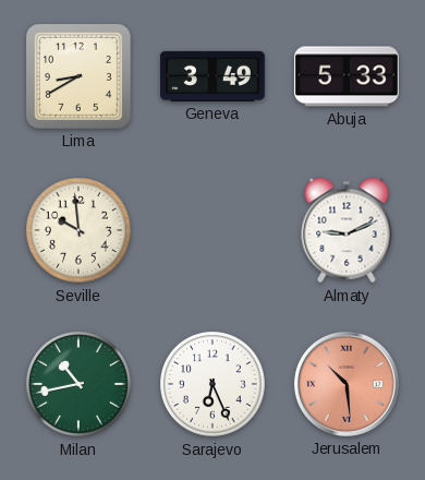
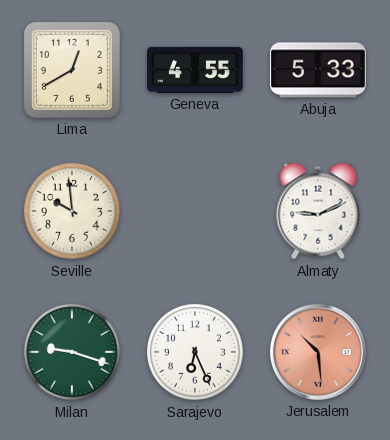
Lima: 8:40 -> 12:40 (72, 70)
Geneva: 3:49 -> 4:55 (196, 70)
Milan: 10:43 -> 9:18 (73, 353)
